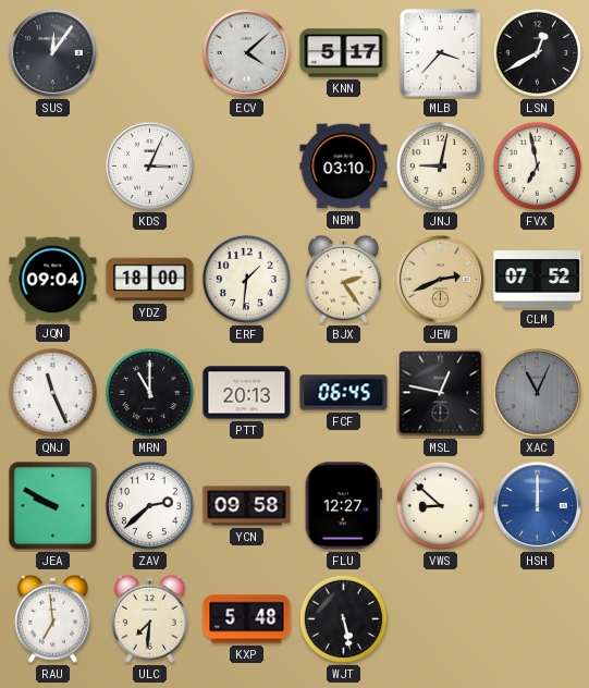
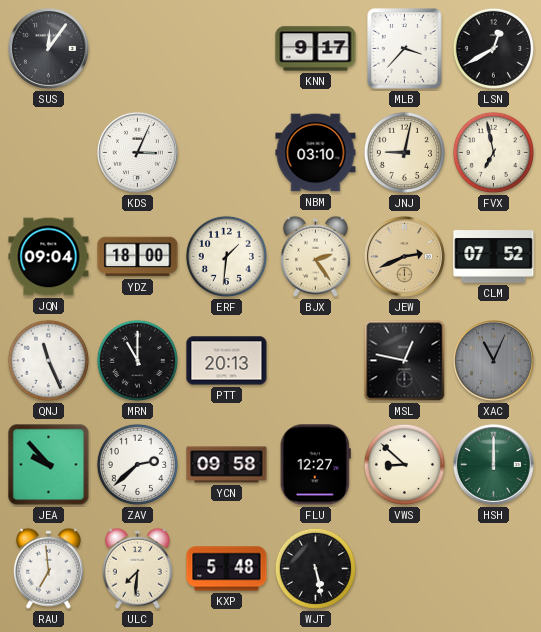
ECV: 4:08 -> none (246, 52)
KNN: 5:17 -> 9:17 (316, 49)
FCF: 06:45 -> none (344, 393)
JEA: 9:50 -> 9:53 (49, 465)
HSH dial: blue -> green (493, 464)
